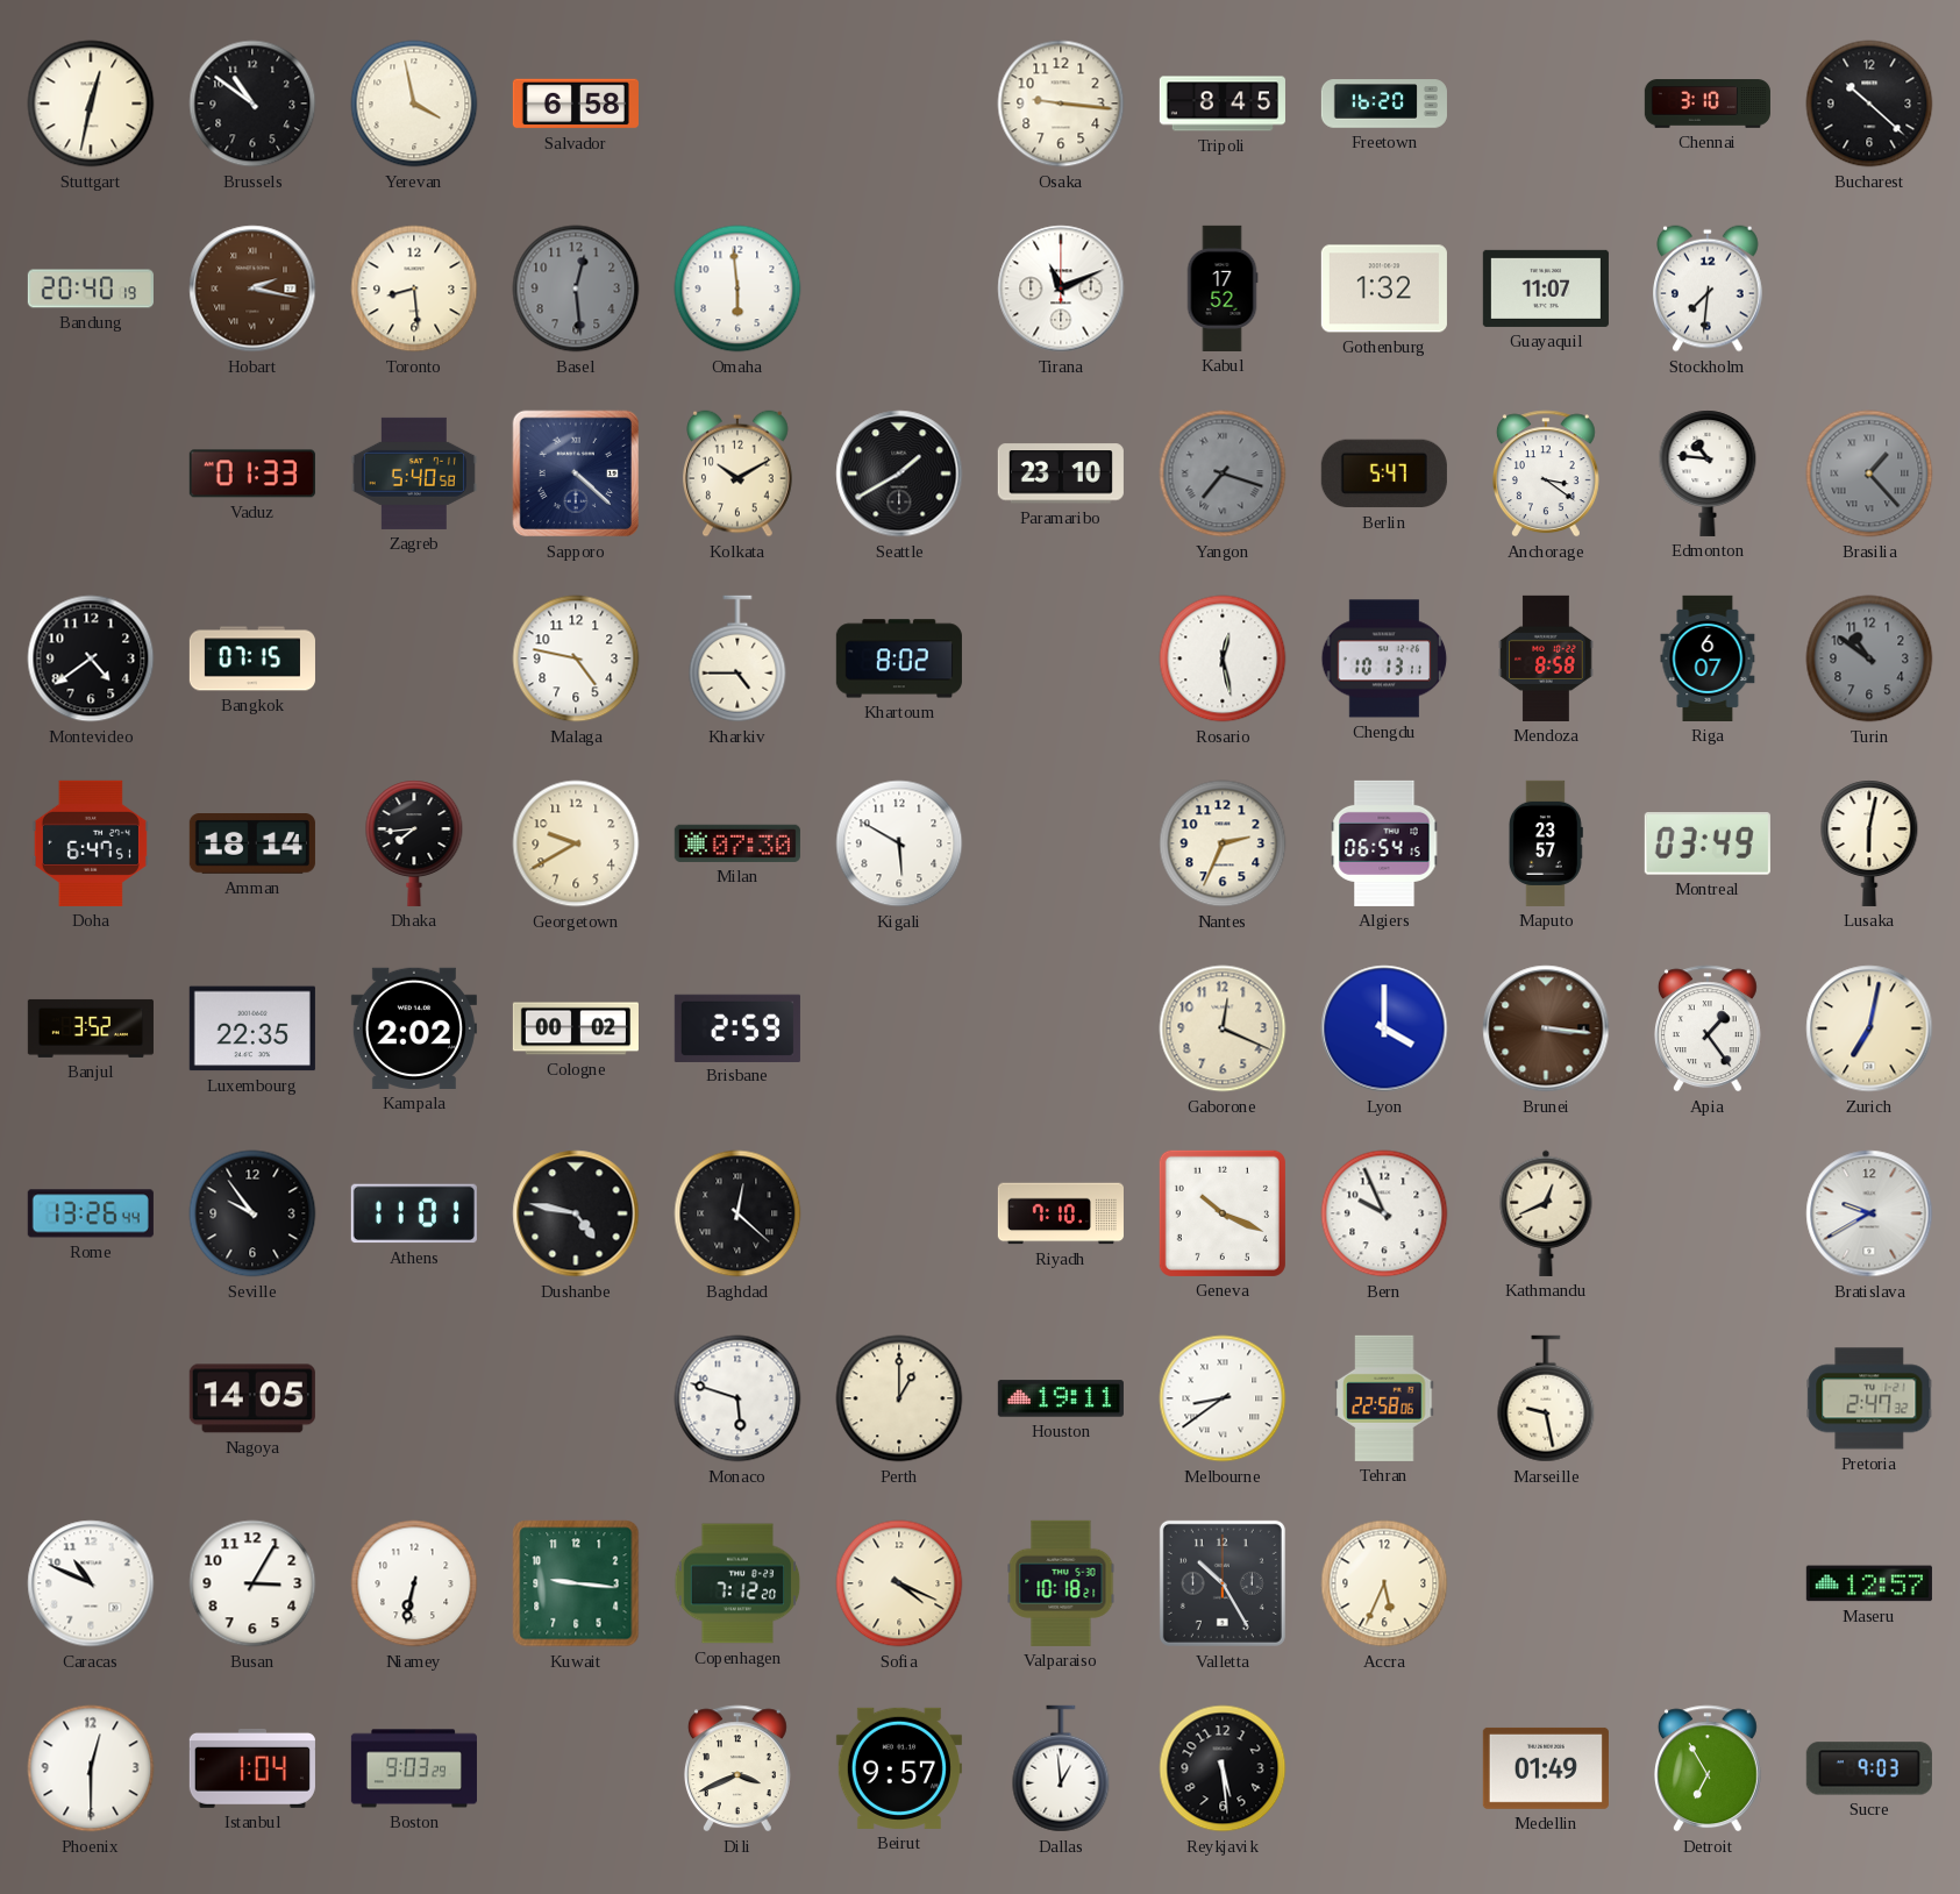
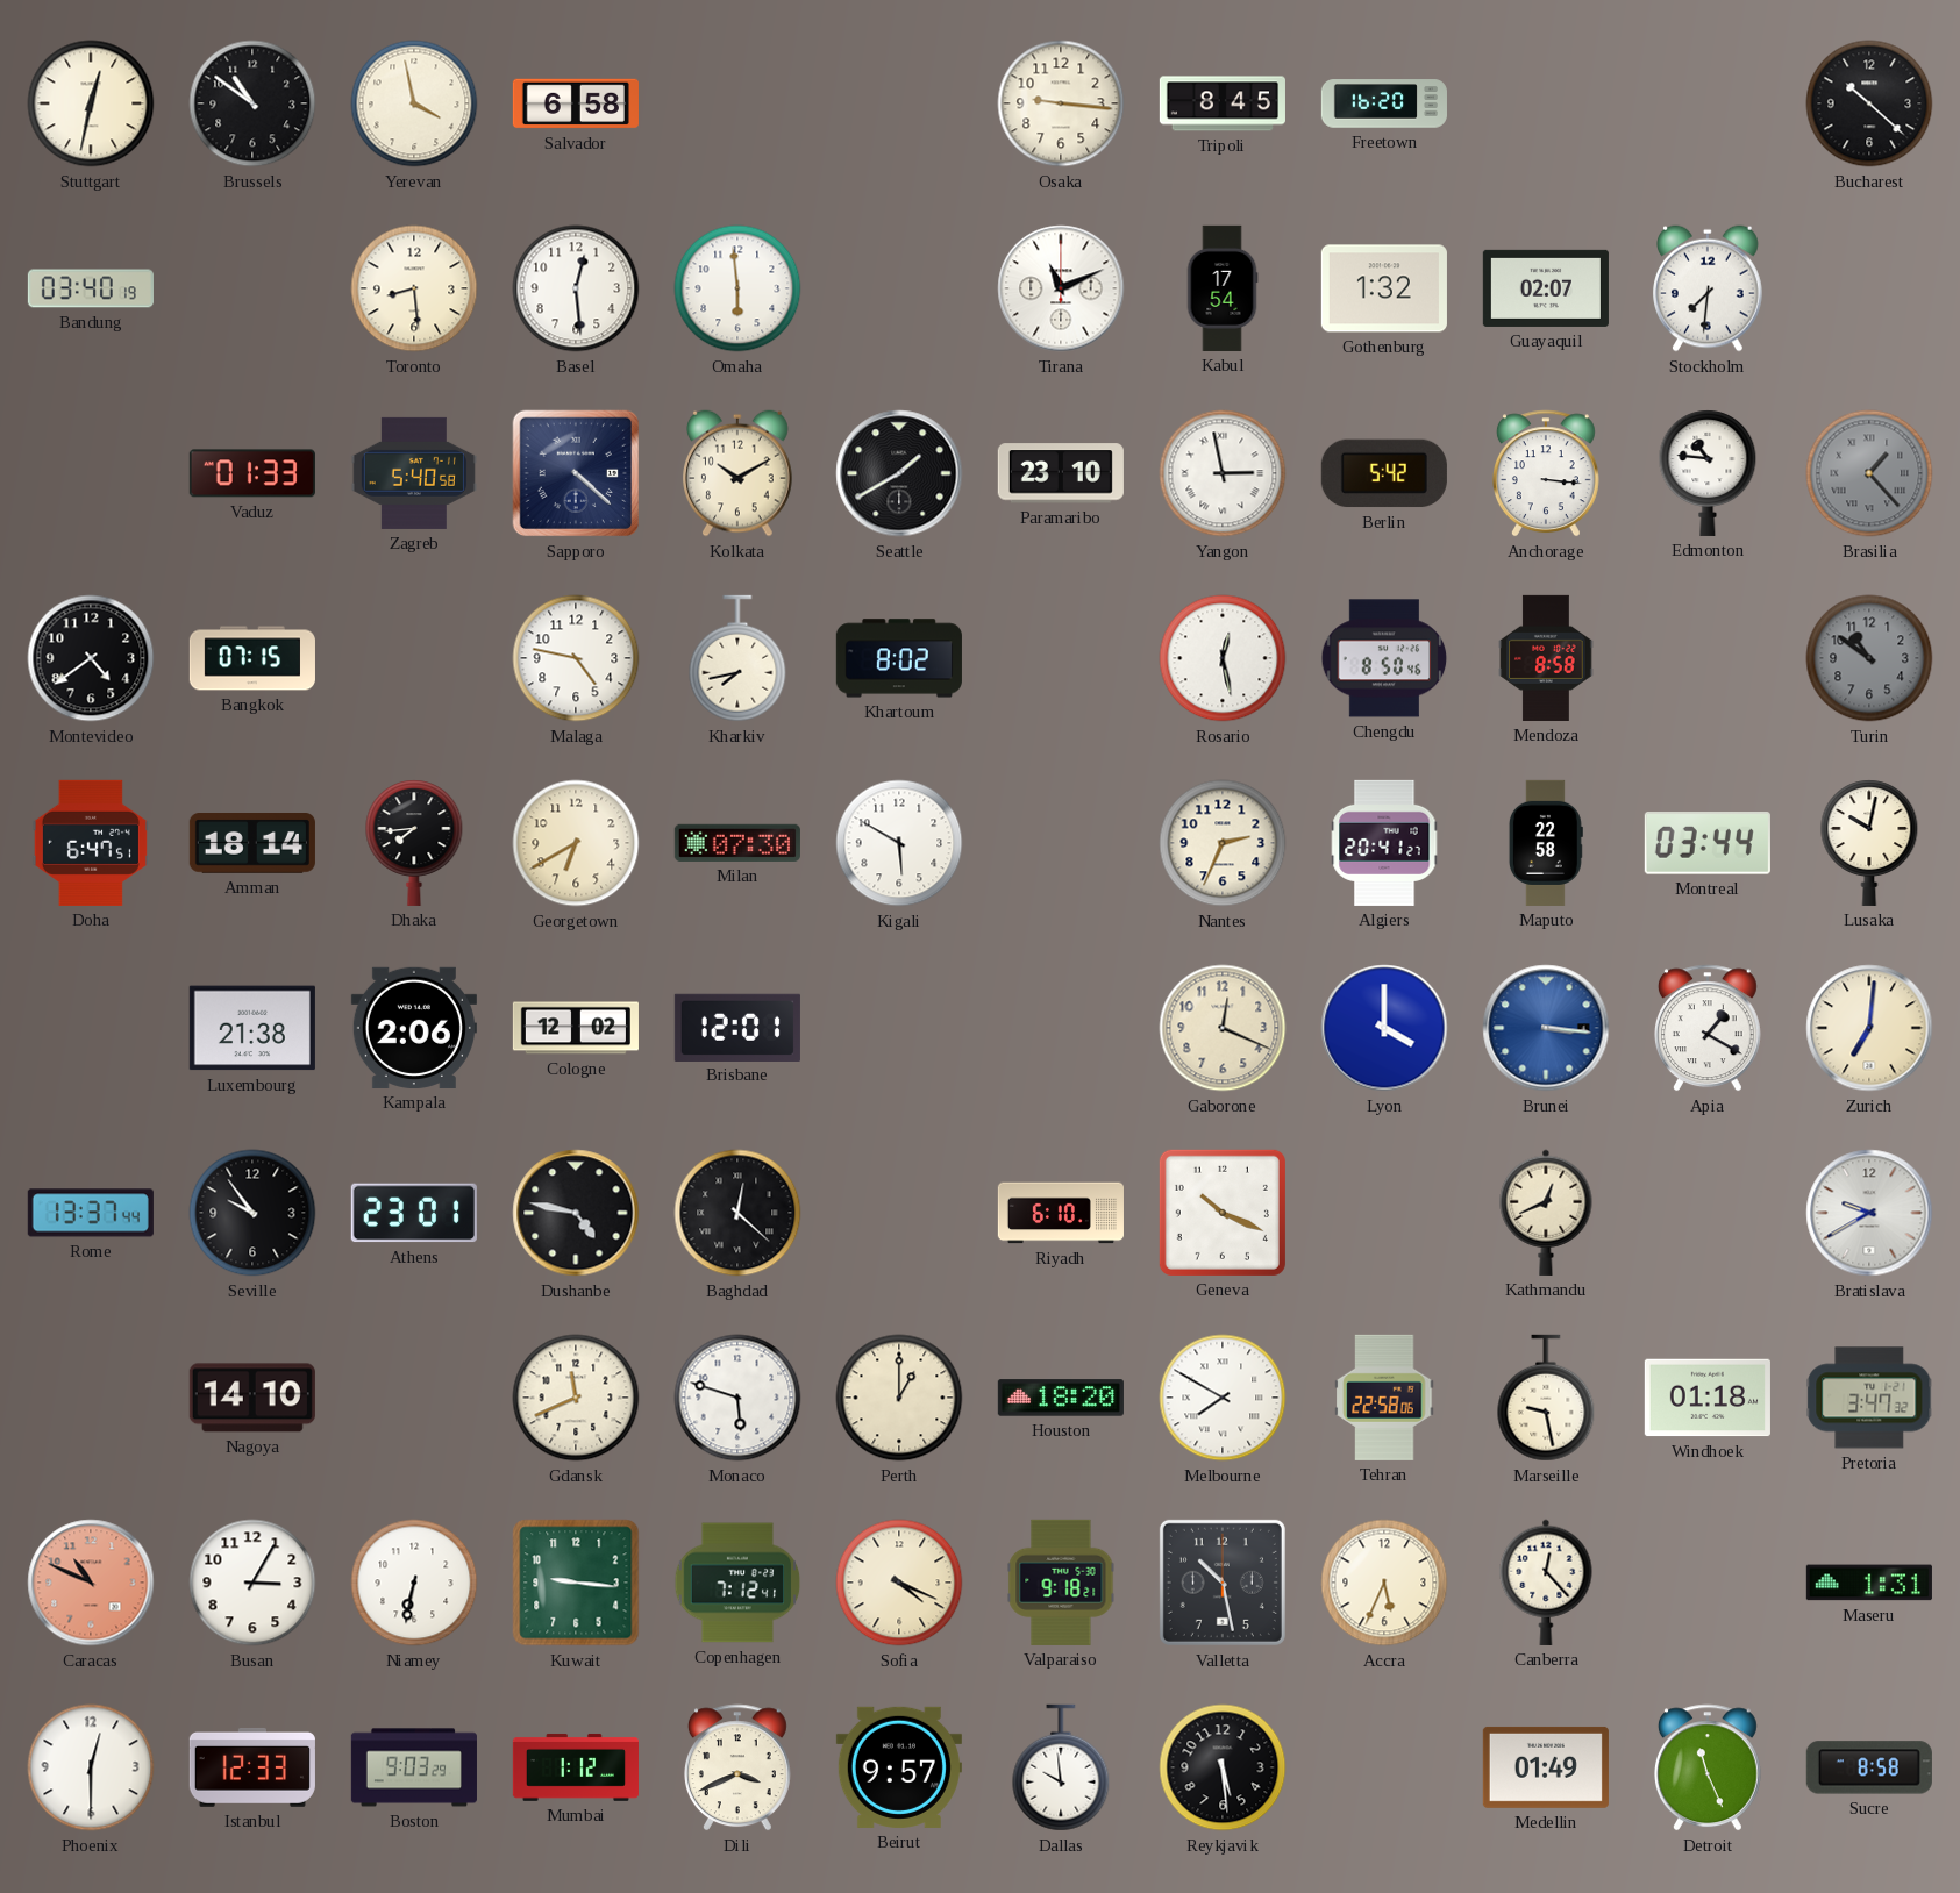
Chennai: 3:10 -> none (1708, 104)
Bandung: 20:40 -> 03:40 (91, 288)
Hobart: 2:17 -> none (252, 289)
Basel dial: grey -> white (576, 288)
Kabul: 17:52 -> 17:54 (1223, 288)
Guayaquil: 11:07 -> 02:07 (1546, 288)
Yangon: 7:18 -> 2:58 (1223, 473)
Yangon dial: grey -> white (1223, 473)
Berlin: 5:47 -> 5:42 (1384, 473)
Anchorage: 3:21 -> 3:16 (1546, 473)
Kharkiv: 4:45 -> 7:43 (737, 658)
Chengdu: 10:13 -> 8:50 (1384, 658)
Riga: 6:07 -> none (1708, 658)
Georgetown: 9:40 -> 6:40 (576, 843)
Algiers: 06:54 -> 20:41 (1384, 843)
Maputo: 23:57 -> 22:58 (1546, 843)
Montreal: 03:49 -> 03:44 (1708, 843)
Lusaka: 6:02 -> 10:02 (1869, 843)
Banjul: 3:52 -> none (91, 1028)
Luxembourg: 22:35 -> 21:38 (252, 1028)
Kampala: 2:02 -> 2:06 (414, 1028)
Cologne: 00:02 -> 12:02 (576, 1028)
Brisbane: 2:59 -> 12:01 (737, 1027)
Brunei dial: brown -> blue (1546, 1028)
Apia: 1:24 -> 1:20 (1708, 1028)
Zurich: 7:02 -> 7:01 (1869, 1028)
Rome: 13:26 -> 13:37 (91, 1213)
Athens: 11:01 -> 23:01 (414, 1213)
Riyadh: 7:10 -> 6:10 (1061, 1213)
Bern: 9:56 -> none (1384, 1213)
Nagoya: 14:05 -> 14:10 (252, 1398)
Gdansk: none -> 11:41 (576, 1398)
Houston: 19:11 -> 18:20 (1061, 1398)
Melbourne: 8:39 -> 7:50 (1223, 1398)
Windhoek: none -> 01:18 (1708, 1398)
Pretoria: 2:47 -> 3:47 (1869, 1398)
Caracas dial: white -> salmon (91, 1583)
Copenhagen: 7:12:20 -> 7:12:41 (737, 1583)
Valparaiso: 10:18 -> 9:18 (1061, 1583)
Valletta: 10:25 -> 10:28 (1223, 1583)
Canberra: none -> 12:23 (1546, 1583)
Maseru: 12:57 -> 1:31 (1869, 1583)
Istanbul: 1:04 -> 12:33 (252, 1767)
Mumbai: none -> 1:12 (576, 1767)
Dallas: 12:59 -> 9:59 (1061, 1767)
Detroit: 6:55 -> 11:26 (1708, 1767)
Sucre: 9:03 -> 8:58 (1869, 1767)
